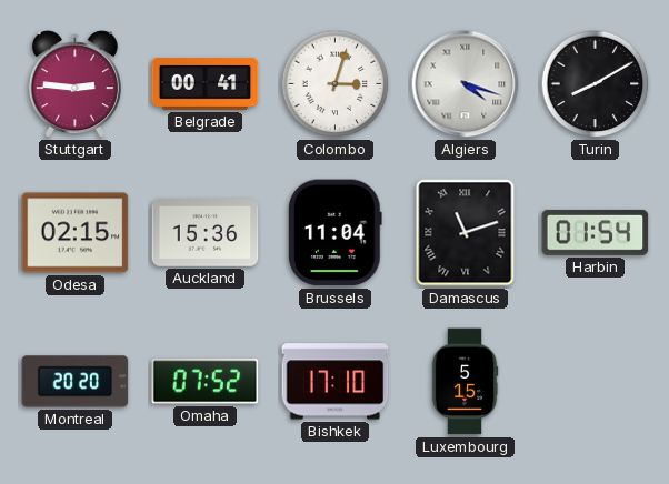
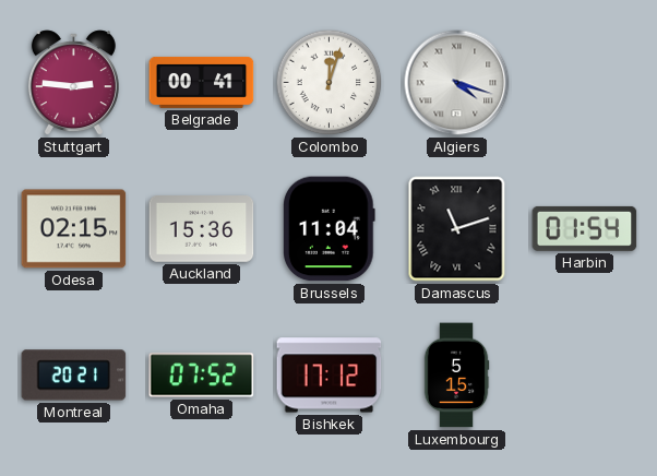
Colombo: 3:03 -> 12:03 (330, 83)
Turin: 8:10 -> none (596, 84)
Montreal: 20:20 -> 20:21 (74, 376)
Bishkek: 17:10 -> 17:12 (330, 376)
